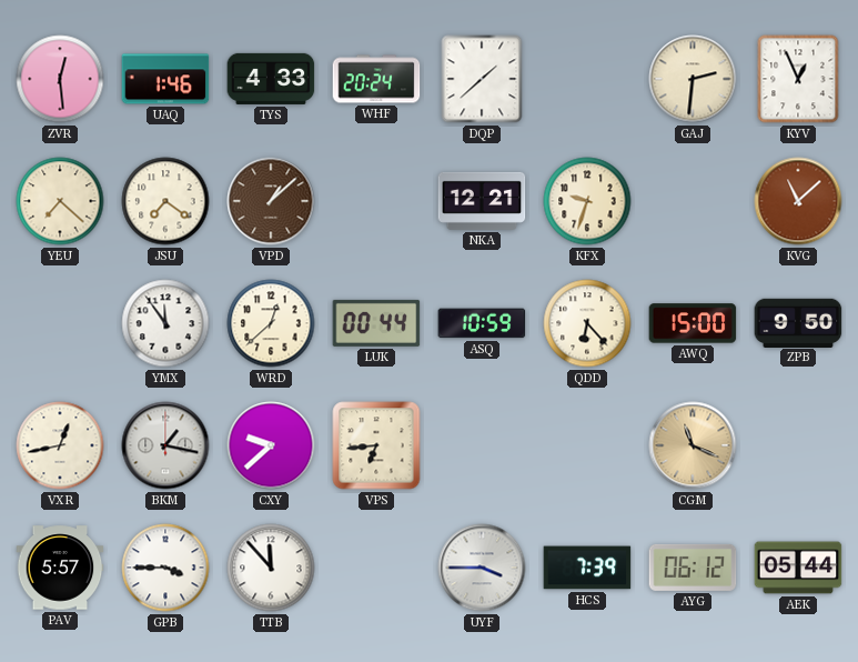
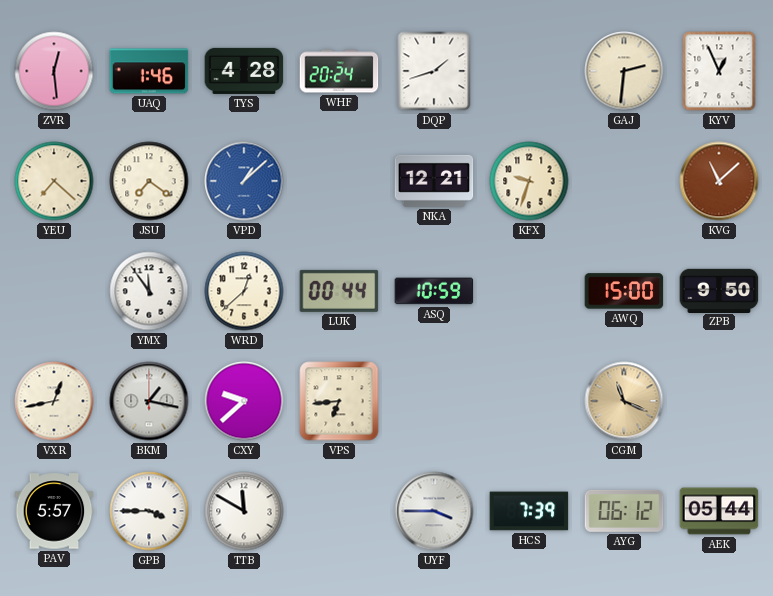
TYS: 4:33 -> 4:28 (244, 71)
DQP: 1:38 -> 1:42 (434, 71)
VPD dial: brown -> blue (244, 181)
QDD: 6:23 -> none (587, 323)
TTB: 11:53 -> 11:50 (244, 511)
